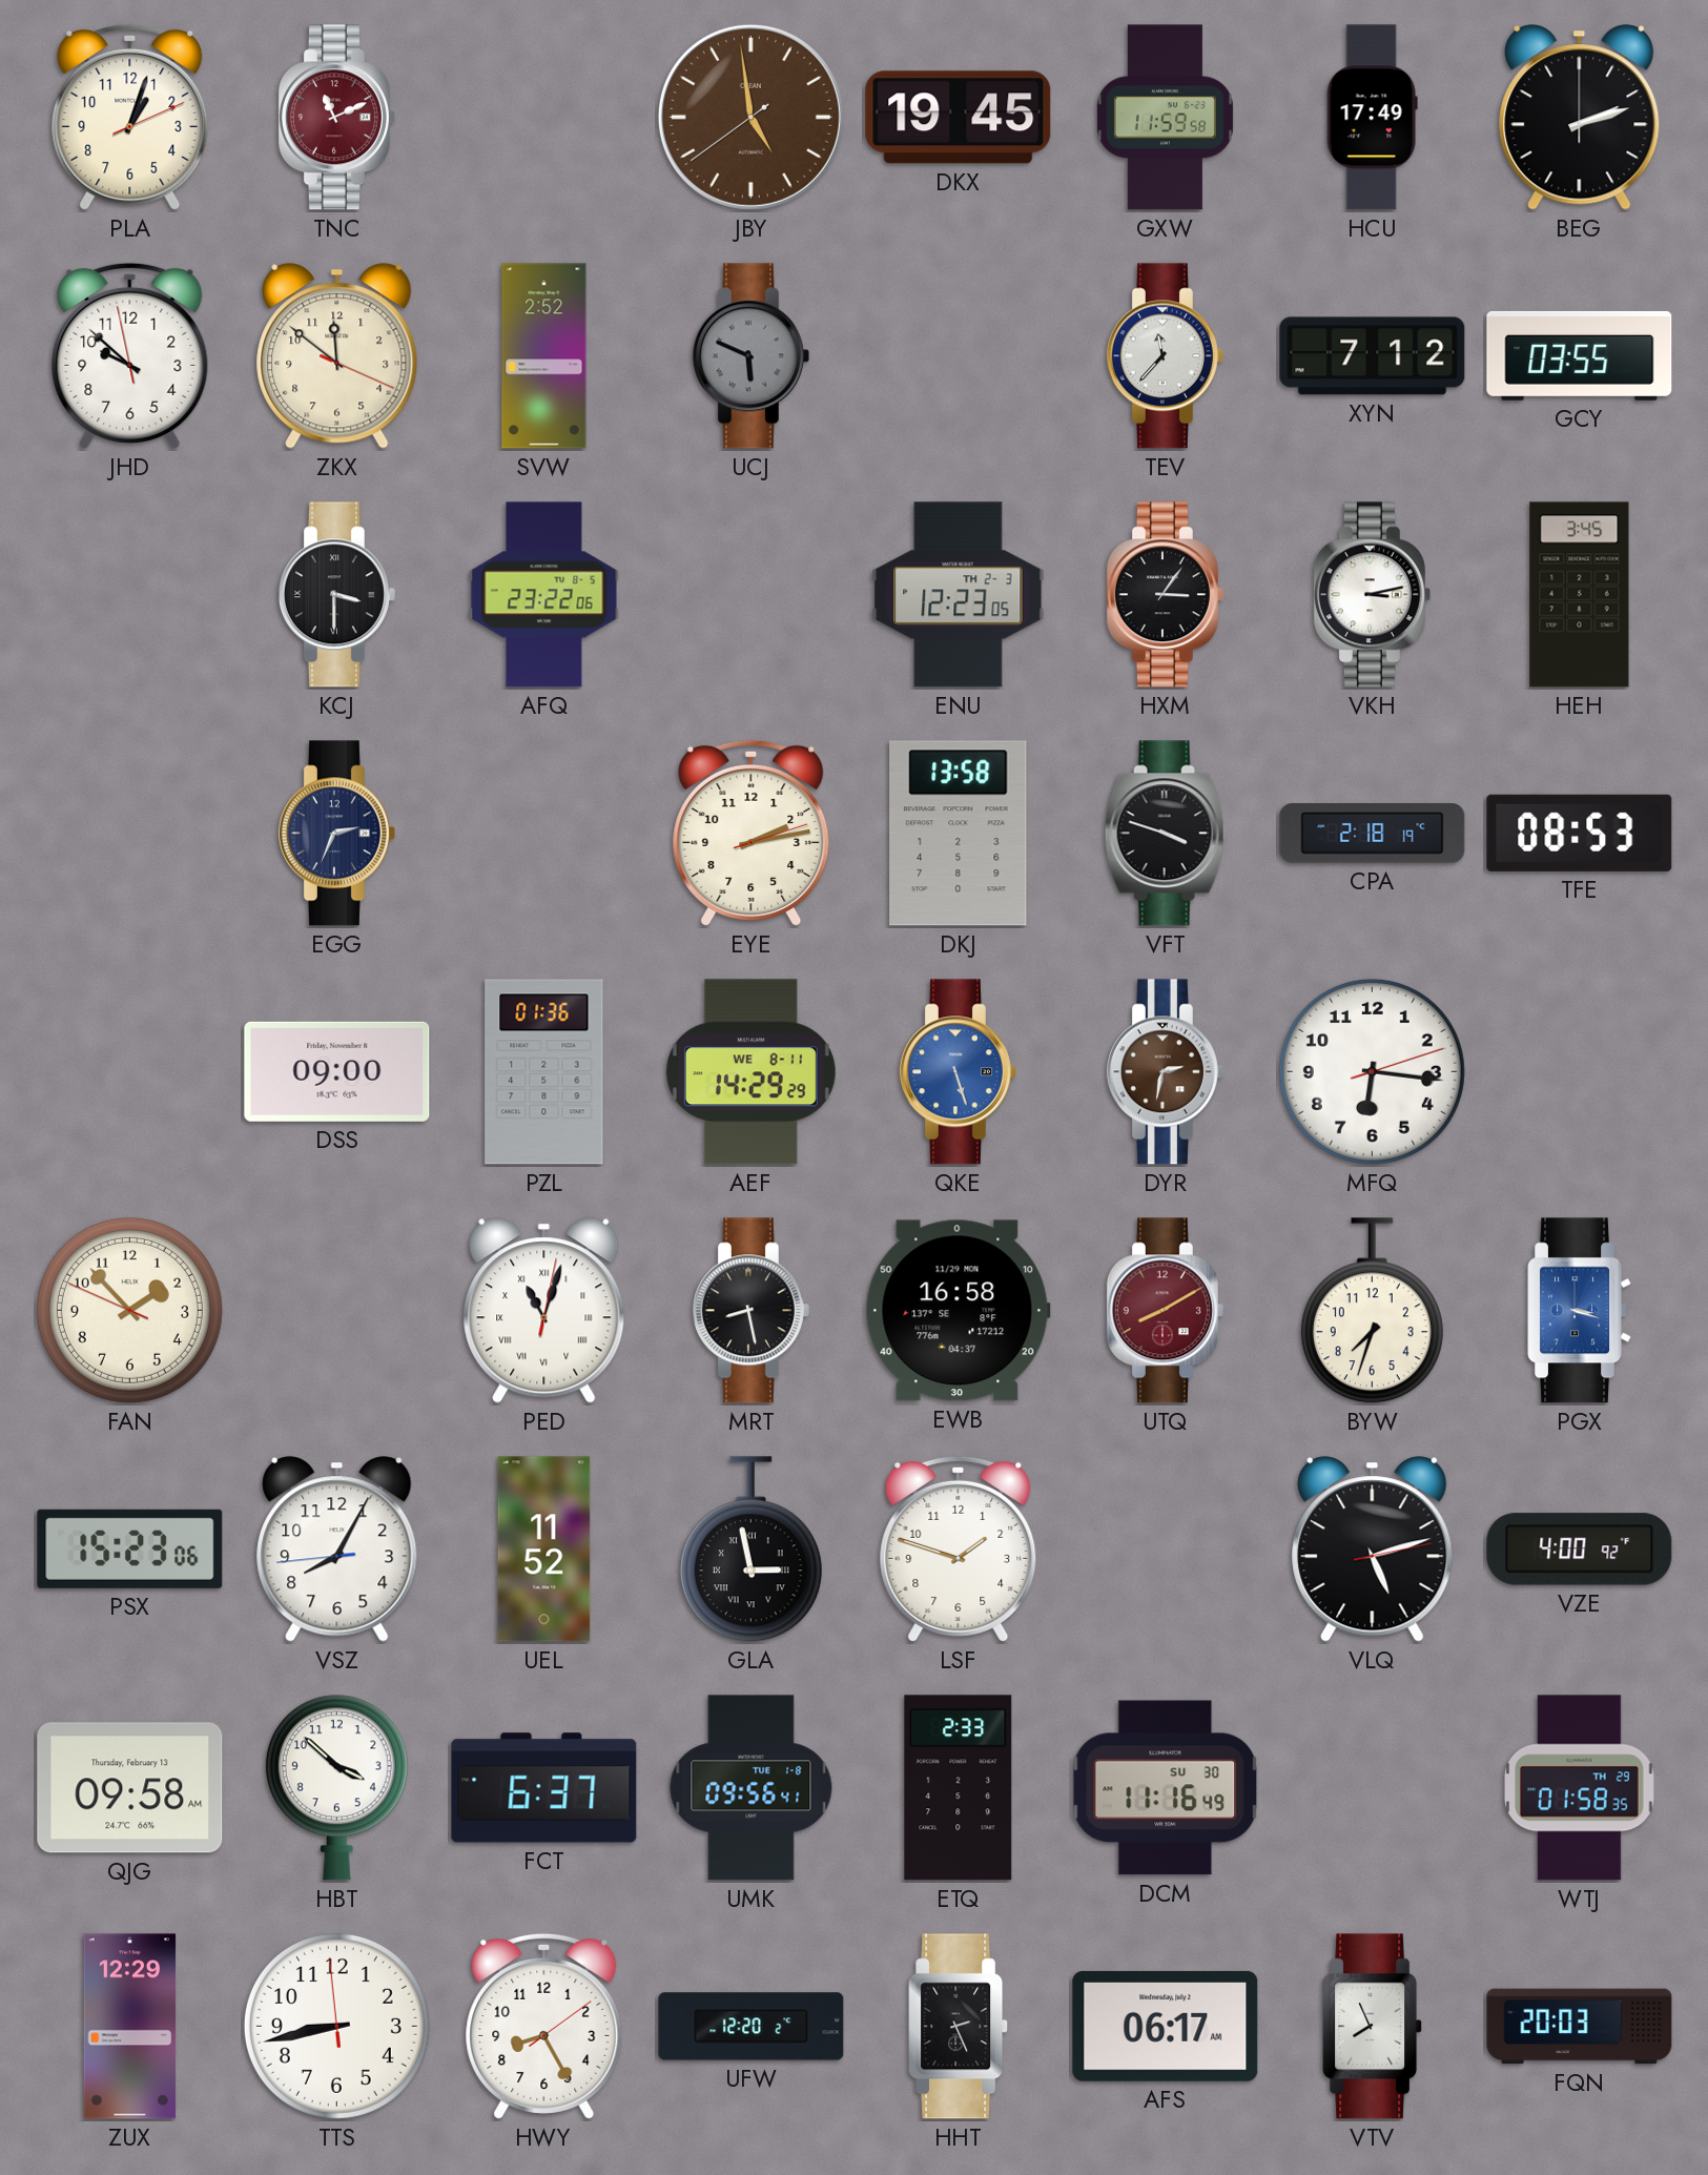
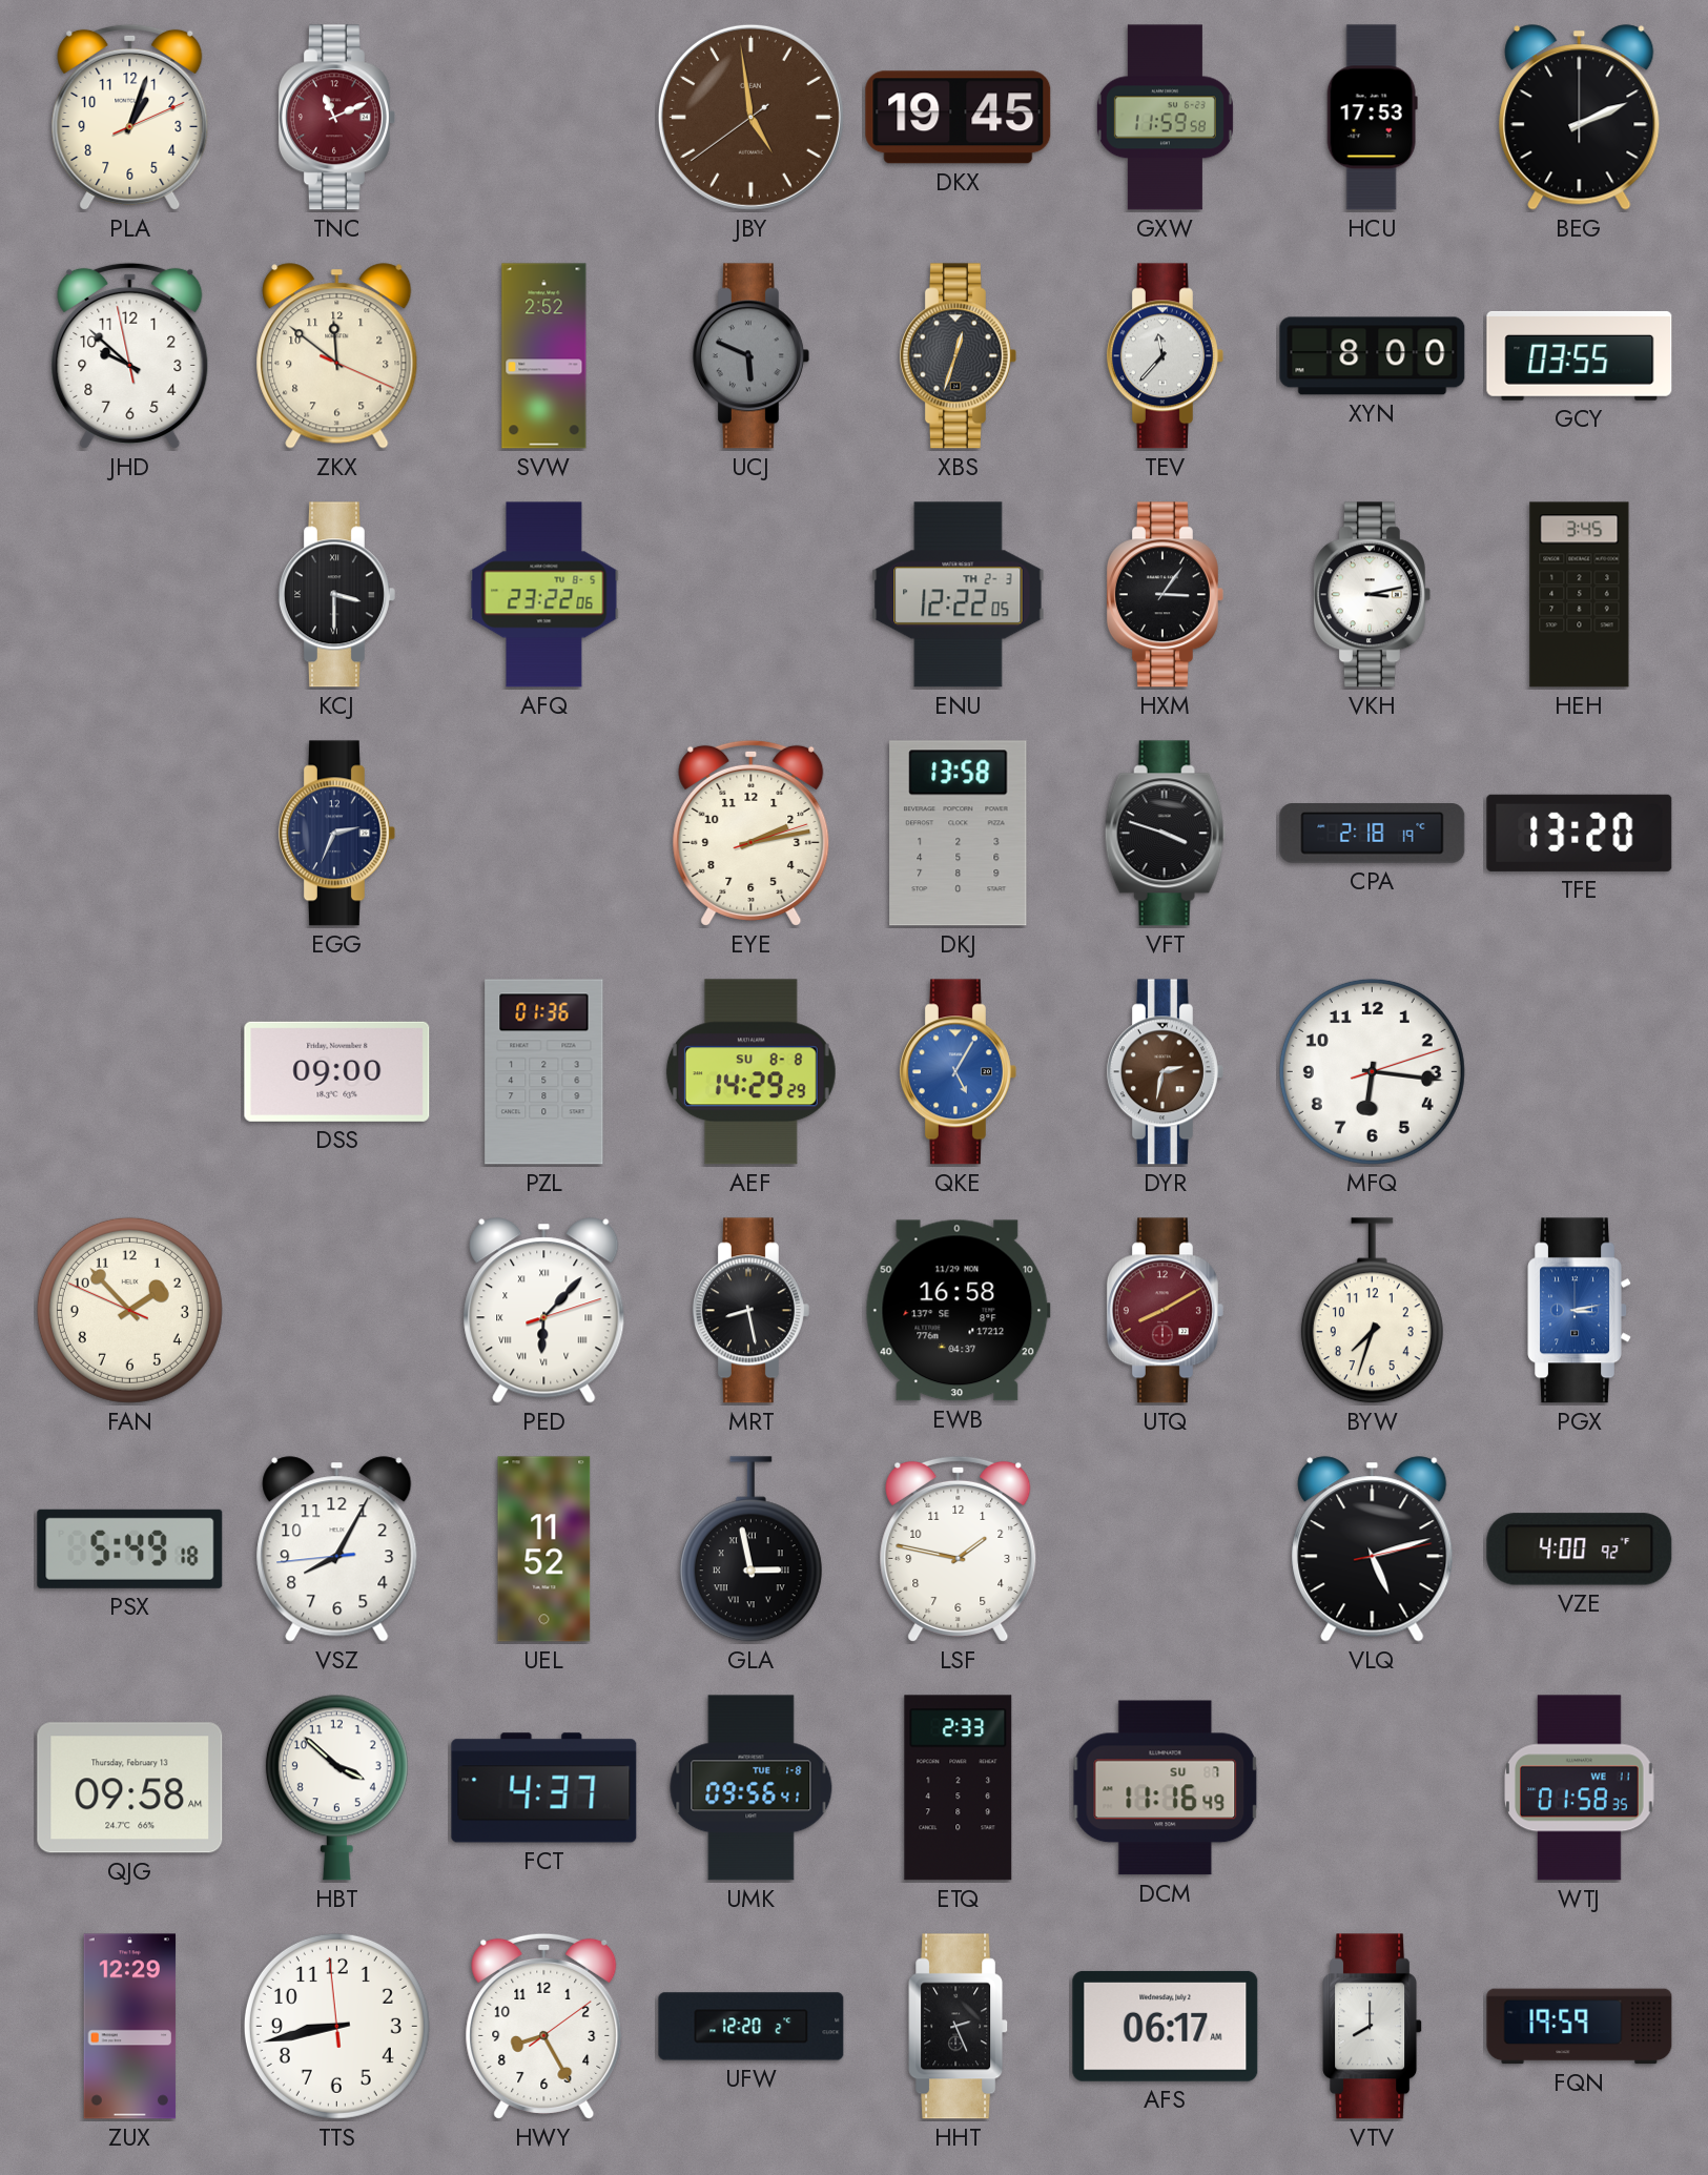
HCU: 17:49 -> 17:53 (1372, 118)
BEG: 2:12 -> 2:11 (1580, 118)
XBS: none -> 12:33 (958, 356)
XYN: 7:12 -> 8:00 (1373, 356)
ENU: 12:23 -> 12:22 (959, 595)
TFE: 08:53 -> 13:20 (1580, 833)
AEF date: WE 8-11 -> SU 8-8 (750, 1072)
QKE: 5:27 -> 5:05 (958, 1072)
PED: 11:03 -> 6:07 (544, 1311)
PGX: 3:18 -> 3:13 (1579, 1311)
PSX: 15:23 -> 5:49 (130, 1548)
LSF: 1:48 -> 1:47 (959, 1548)
FCT: 6:37 -> 4:37 (544, 1788)
DCM date: SU 30 -> SU 7 (1166, 1788)
WTJ date: TH 29 -> WE 11 (1580, 1788)
VTV: 7:56 -> 8:00 (1373, 2027)
FQN: 20:03 -> 19:59 (1580, 2027)
